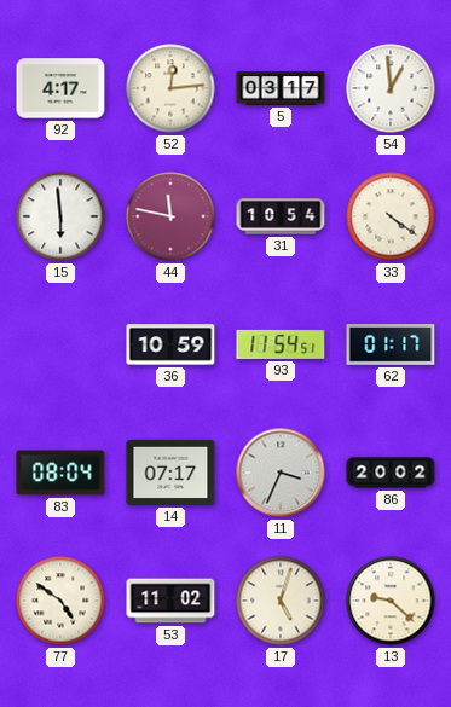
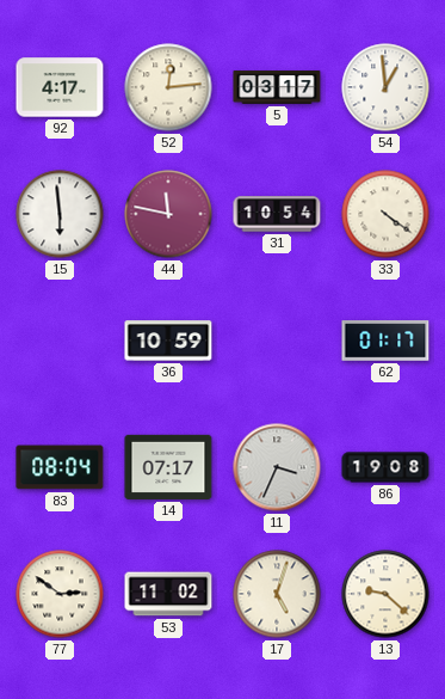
93: 11:54 -> none (281, 344)
86: 20:02 -> 19:08 (385, 467)
77: 4:51 -> 2:51 (60, 594)
